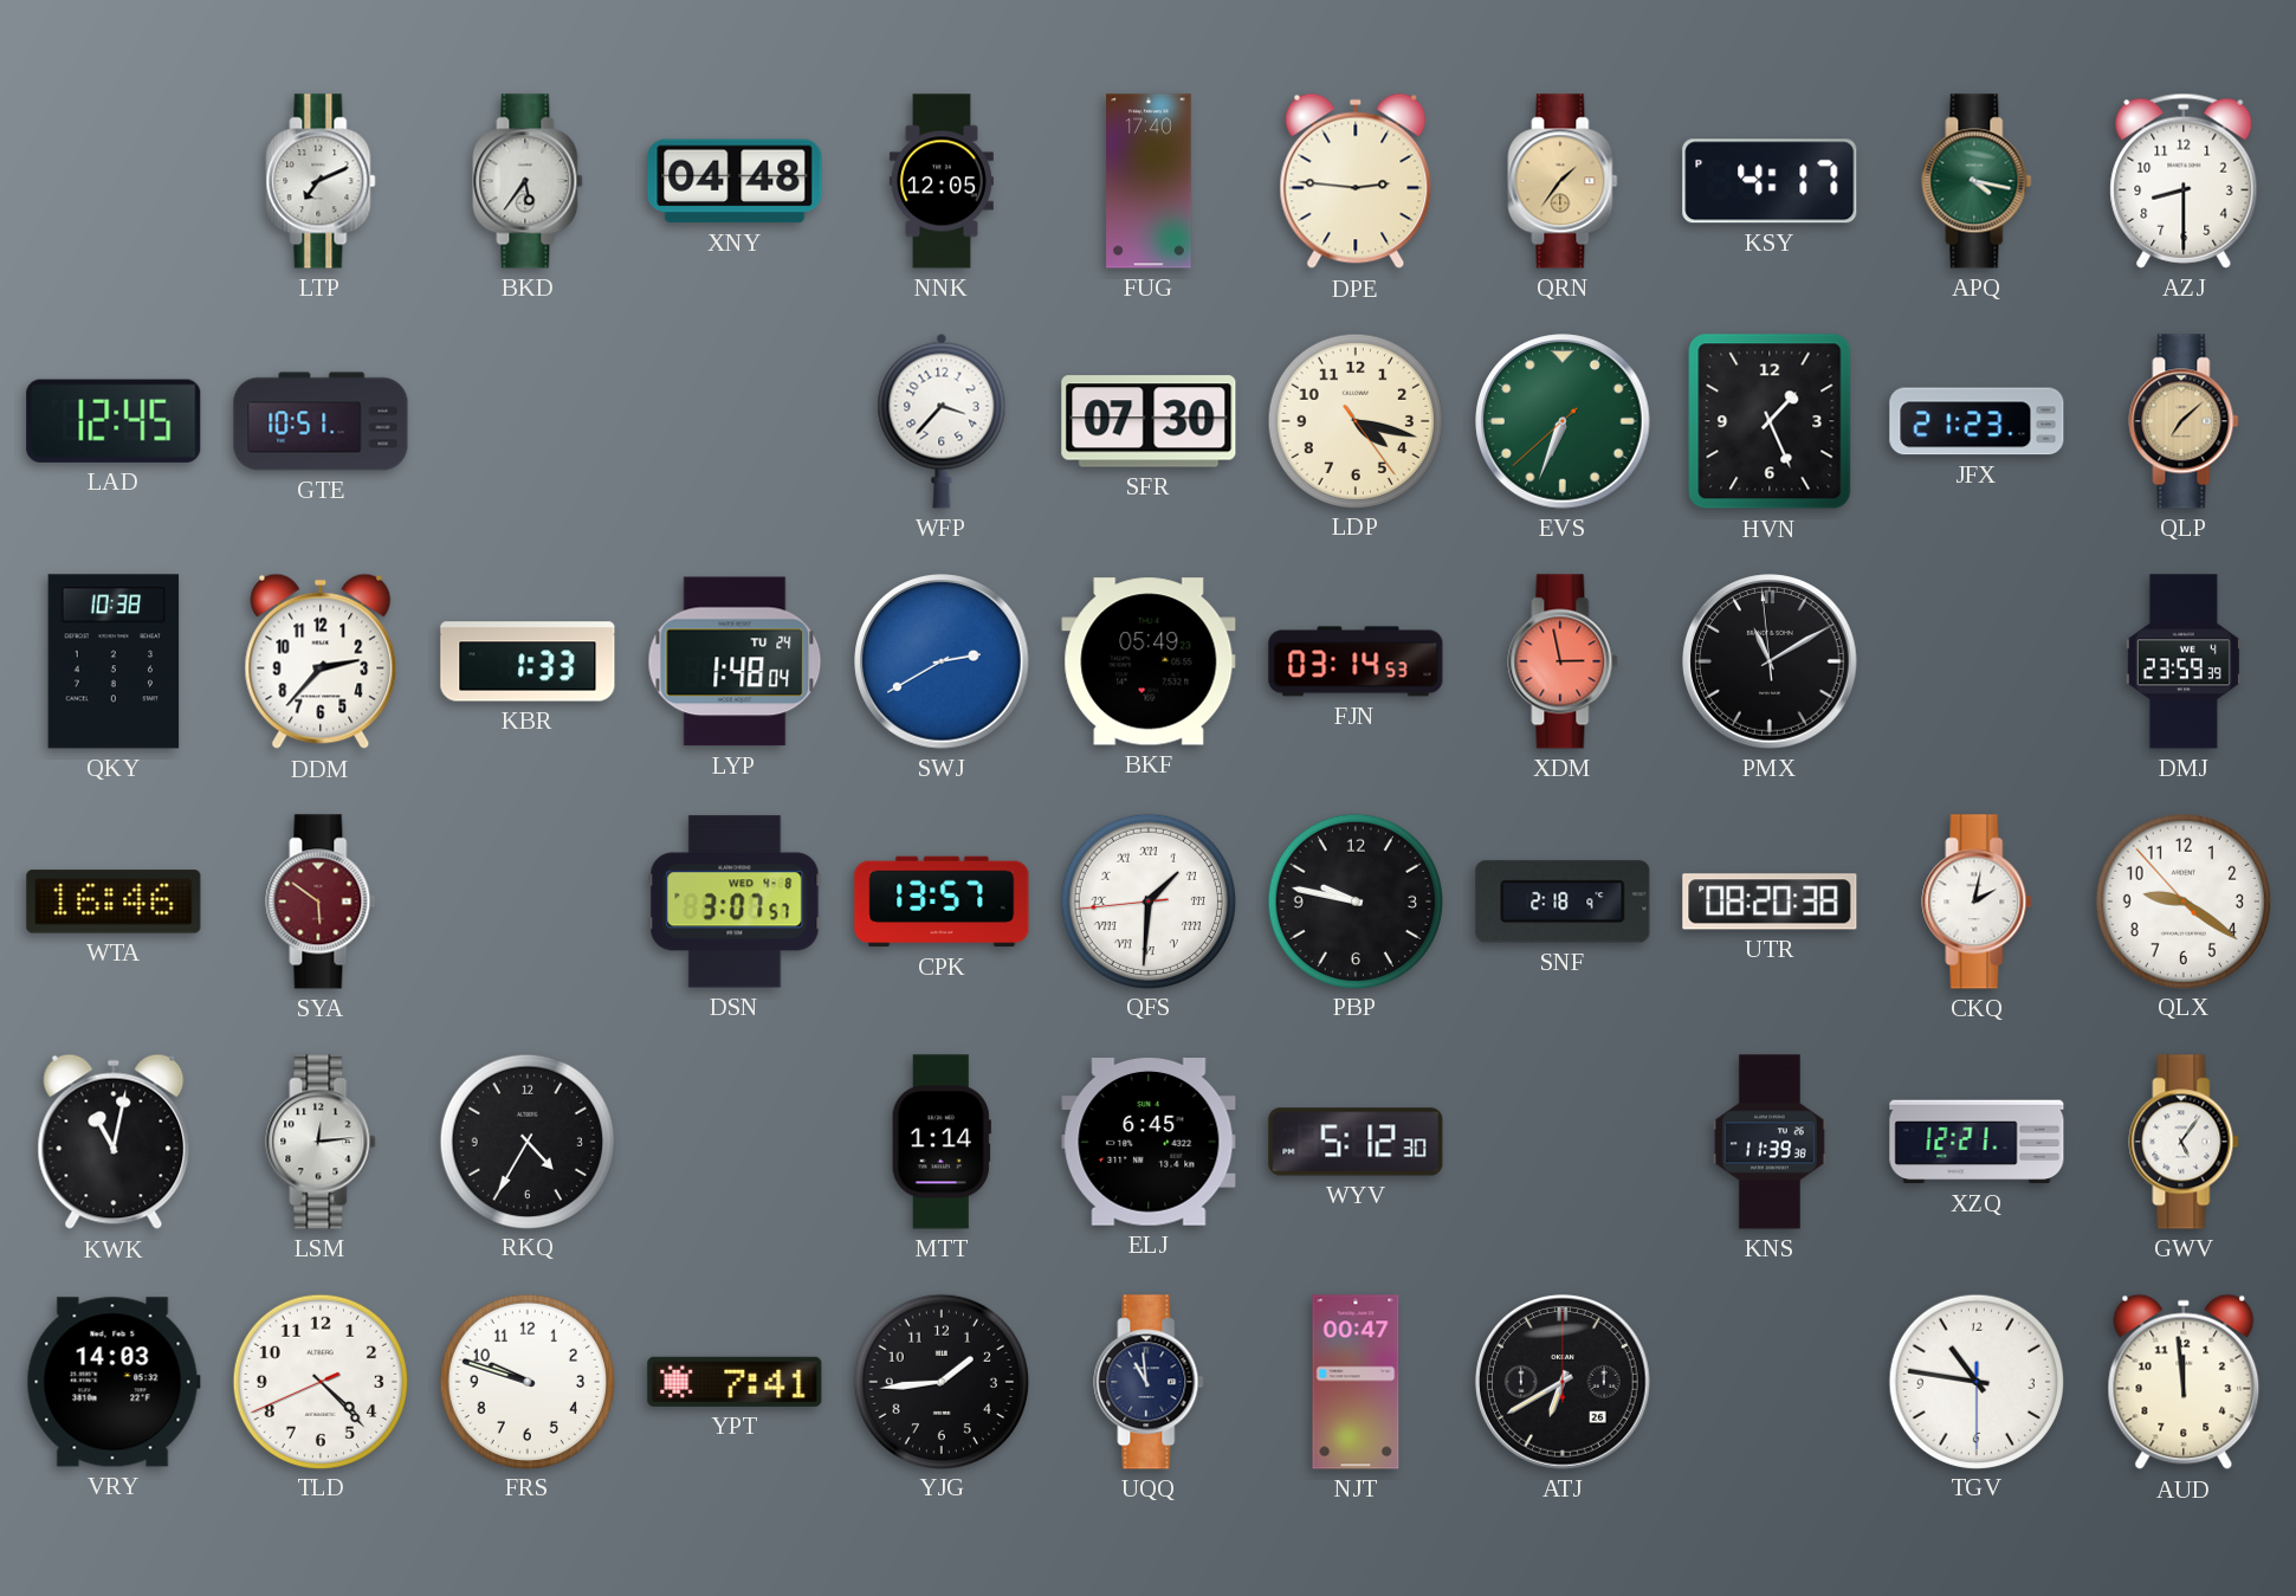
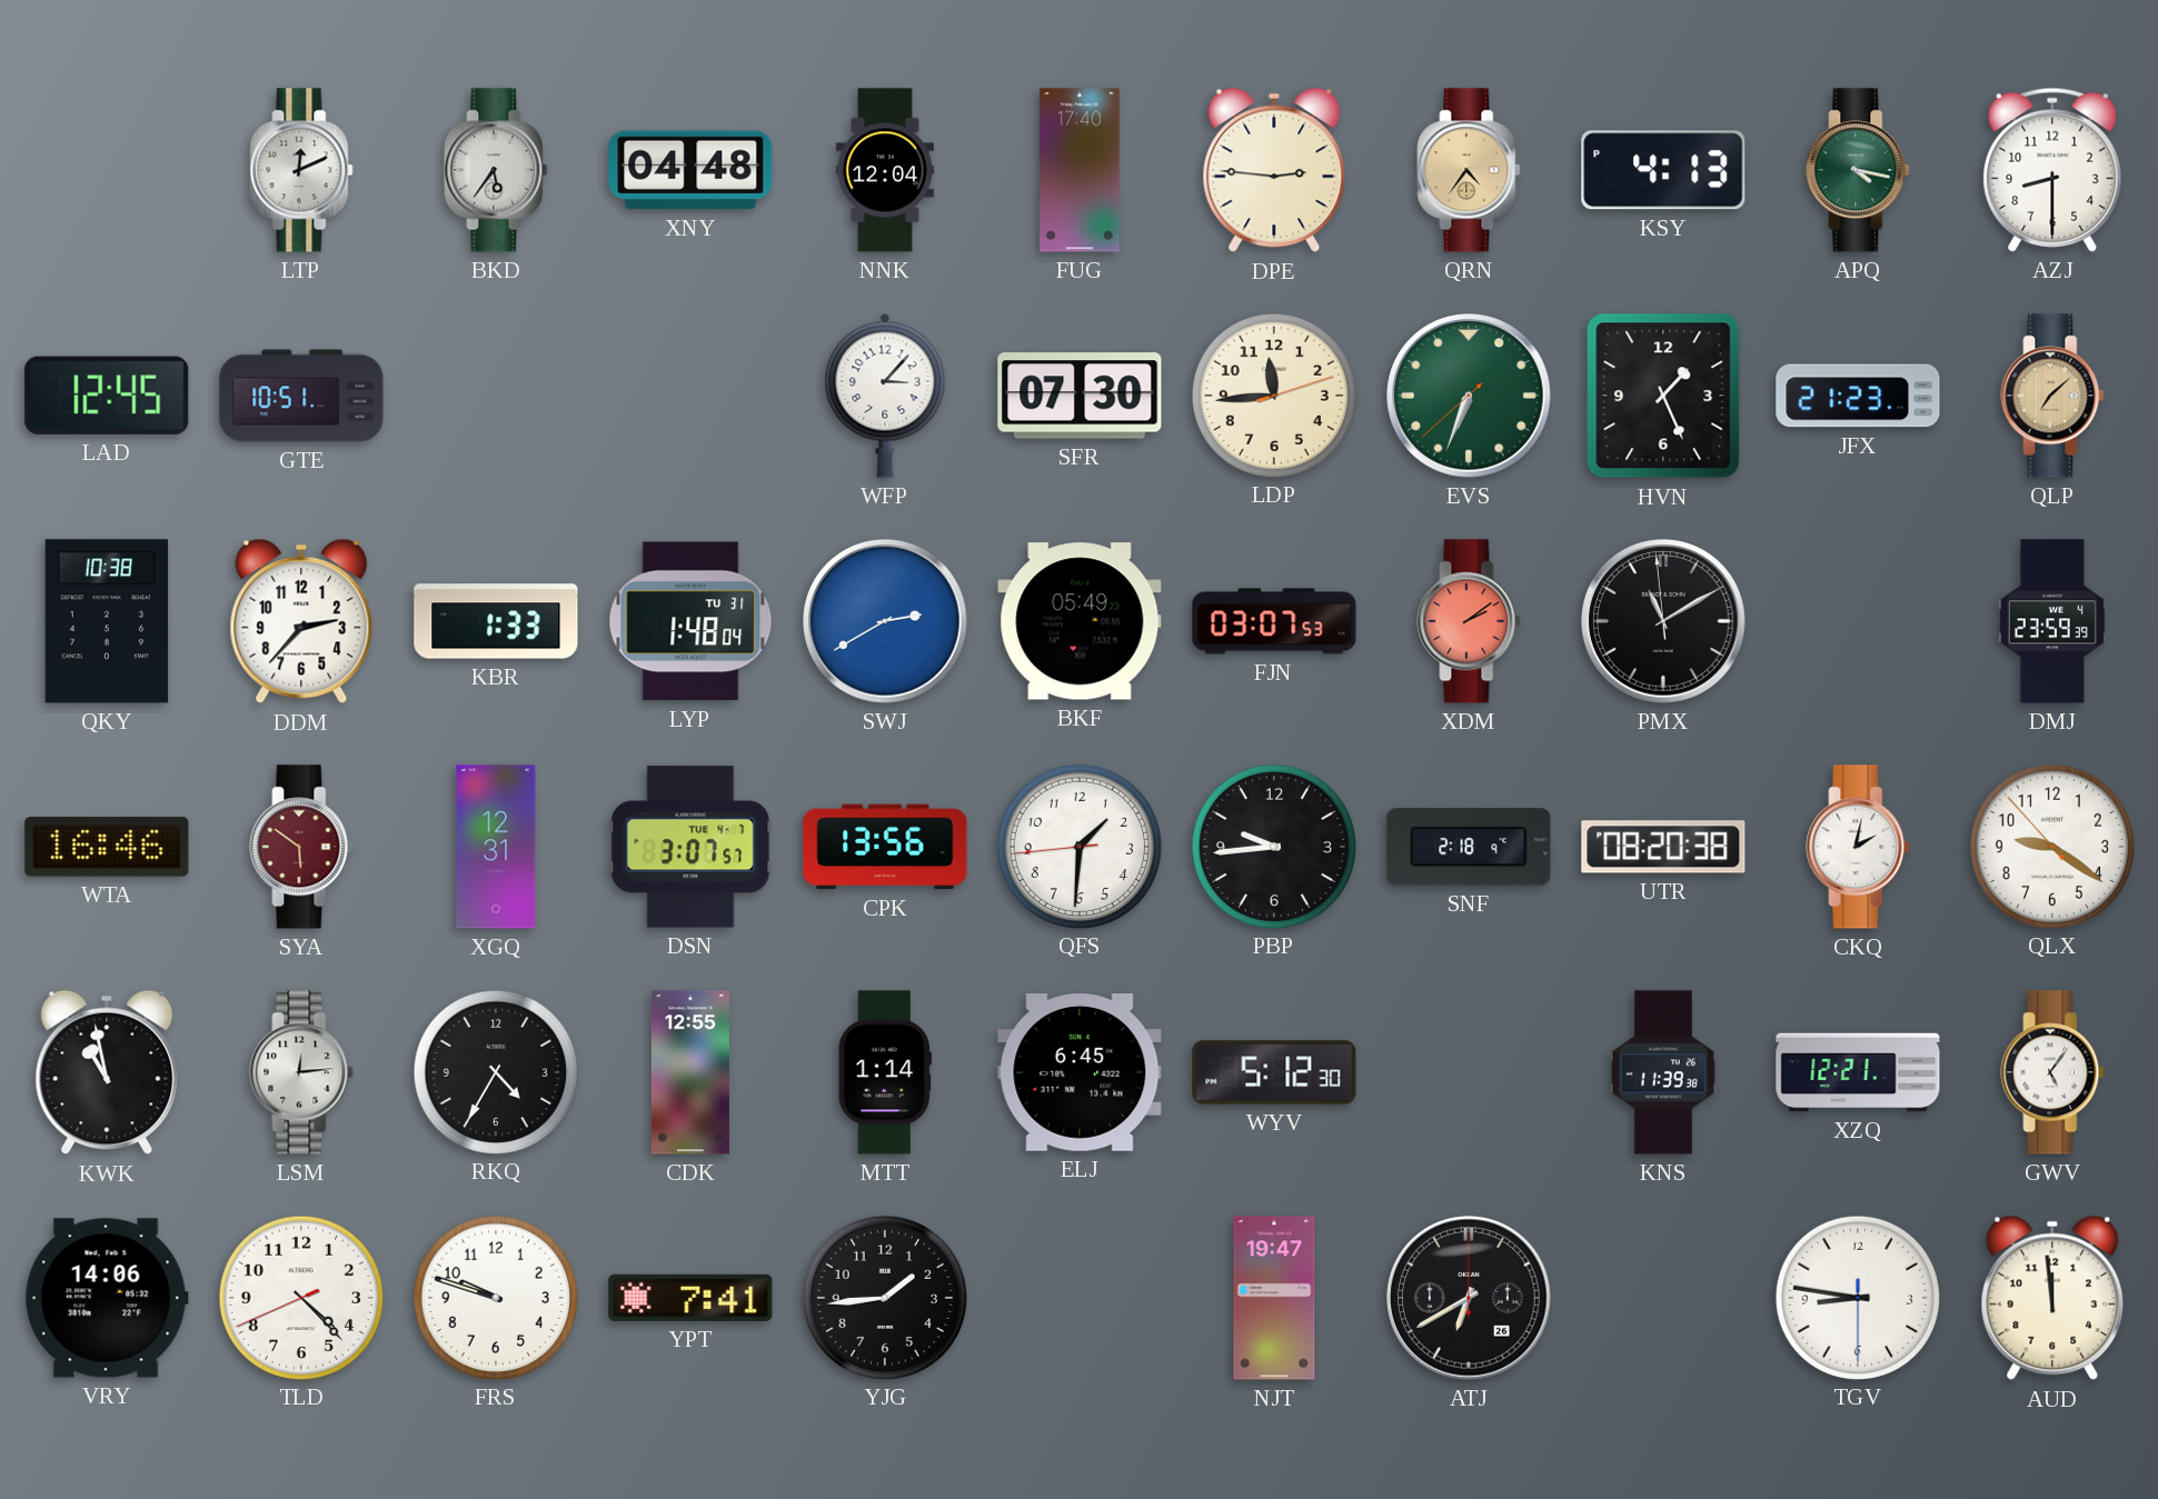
LTP: 7:11 -> 12:11 (301, 170)
NNK: 12:05 -> 12:04 (885, 170)
QRN: 1:36 -> 4:36 (1469, 170)
KSY: 4:17 -> 4:13 (1663, 170)
WFP: 3:37 -> 3:07 (885, 396)
LDP: 4:17 -> 11:44 (1273, 394)
LYP date: TU 24 -> TU 31 (690, 621)
FJN: 03:14 -> 03:07 (1274, 621)
XDM: 2:58 -> 2:09 (1469, 621)
XGQ: none -> 12:31 (496, 847)
DSN date: WED 4-8 -> TUE 4-7 (690, 847)
CPK: 13:57 -> 13:56 (885, 847)
QFS numerals: Roman -> Arabic (1078, 846)
PBP: 9:47 -> 9:44 (1273, 846)
KWK: 11:02 -> 10:58 (107, 1072)
CDK: none -> 12:55 (690, 1072)
VRY: 14:03 -> 14:06 (107, 1298)
UQQ: 10:59 -> none (1149, 1382)
NJT: 00:47 -> 19:47 (1274, 1298)
TGV: 10:46 -> 8:46 (1857, 1297)
